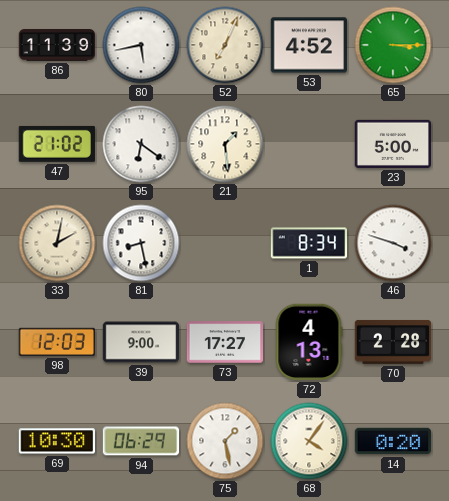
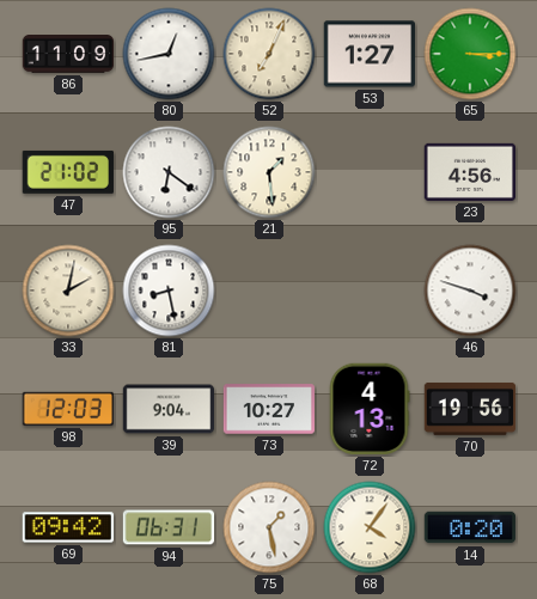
86: 11:39 -> 11:09 (68, 55)
80: 5:43 -> 12:43 (169, 54)
53: 4:52 -> 1:27 (368, 54)
23: 5:00 -> 4:56 (469, 172)
1: 8:34 -> none (309, 243)
39: 9:00 -> 9:04 (169, 409)
73: 17:27 -> 10:27 (269, 409)
70: 2:28 -> 19:56 (470, 409)
69: 10:30 -> 09:42 (67, 527)
94: 06:29 -> 06:31 (169, 527)
